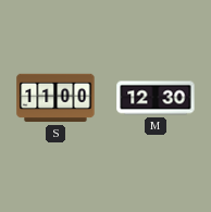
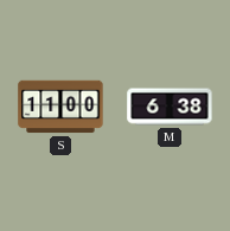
M: 12:30 -> 6:38 (170, 107)
